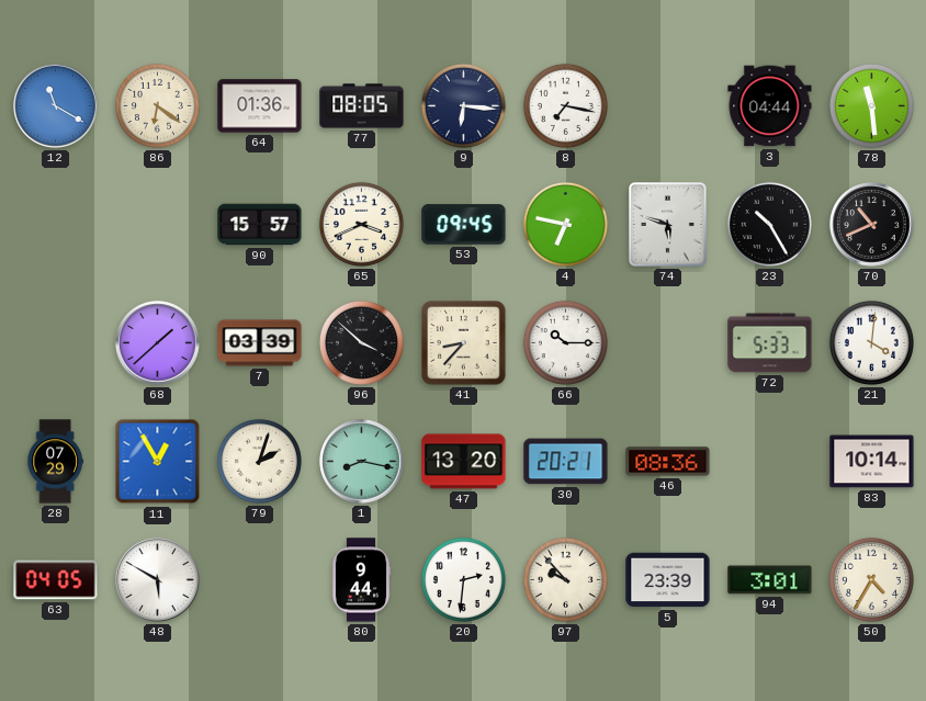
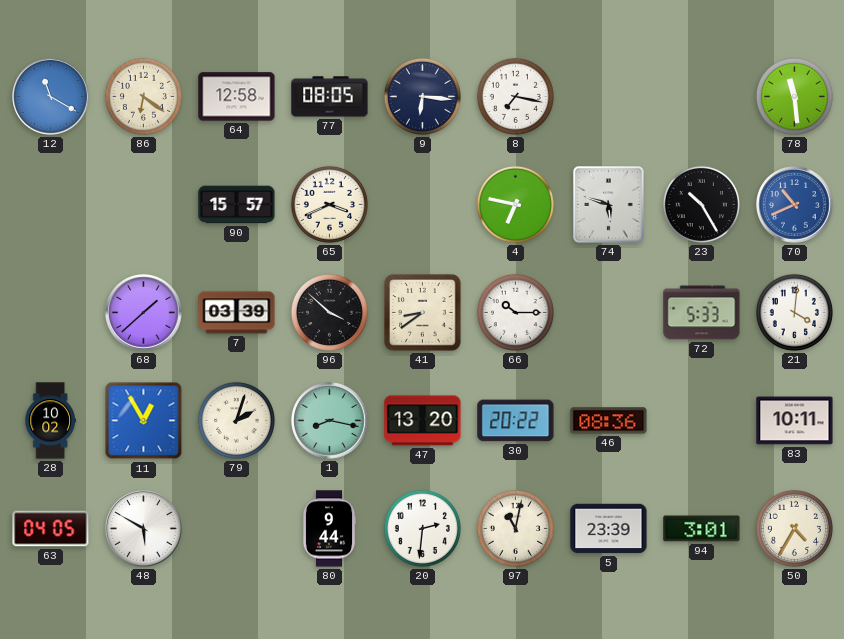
64: 01:36 -> 12:58 (237, 97)
3: 04:44 -> none (770, 106)
53: 09:45 -> none (464, 225)
70 dial: black -> blue (795, 205)
41: 8:37 -> 8:39 (423, 313)
28: 07:29 -> 10:02 (50, 421)
30: 20:21 -> 20:22 (516, 421)
83: 10:14 -> 10:11 (795, 421)
97: 9:53 -> 11:02 (515, 528)
